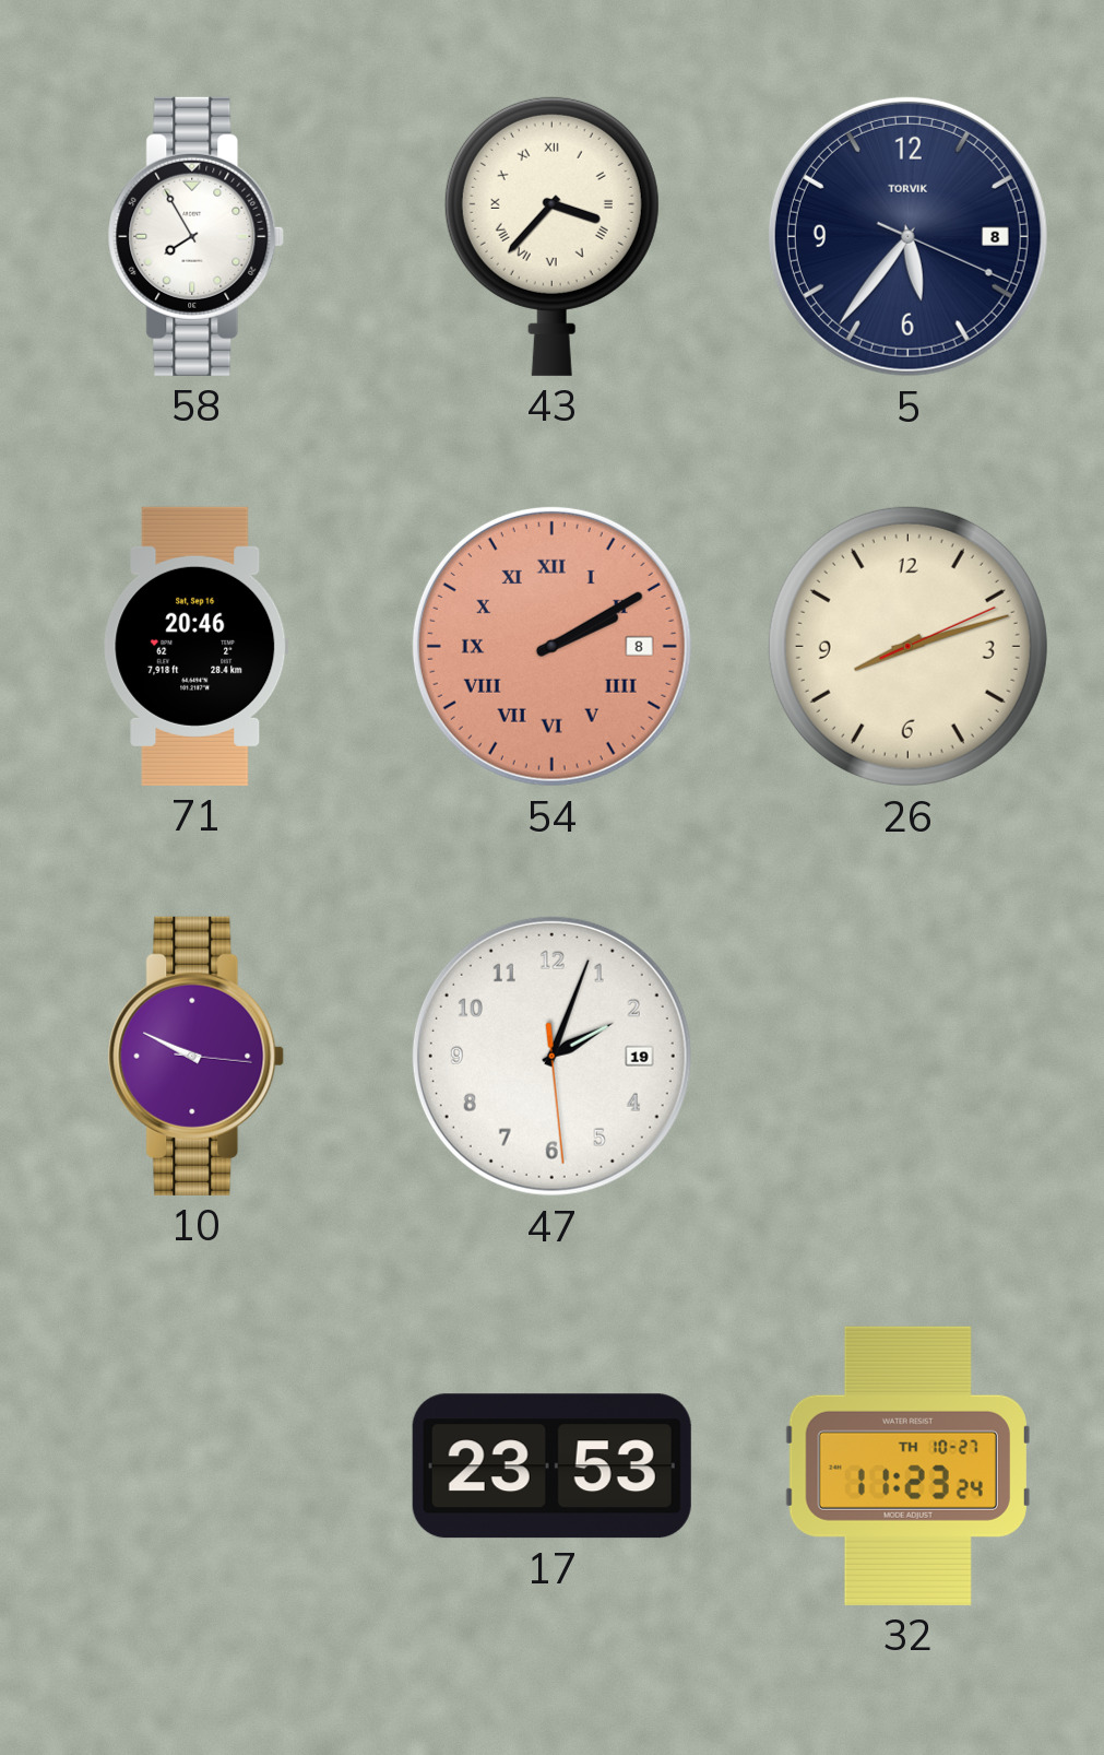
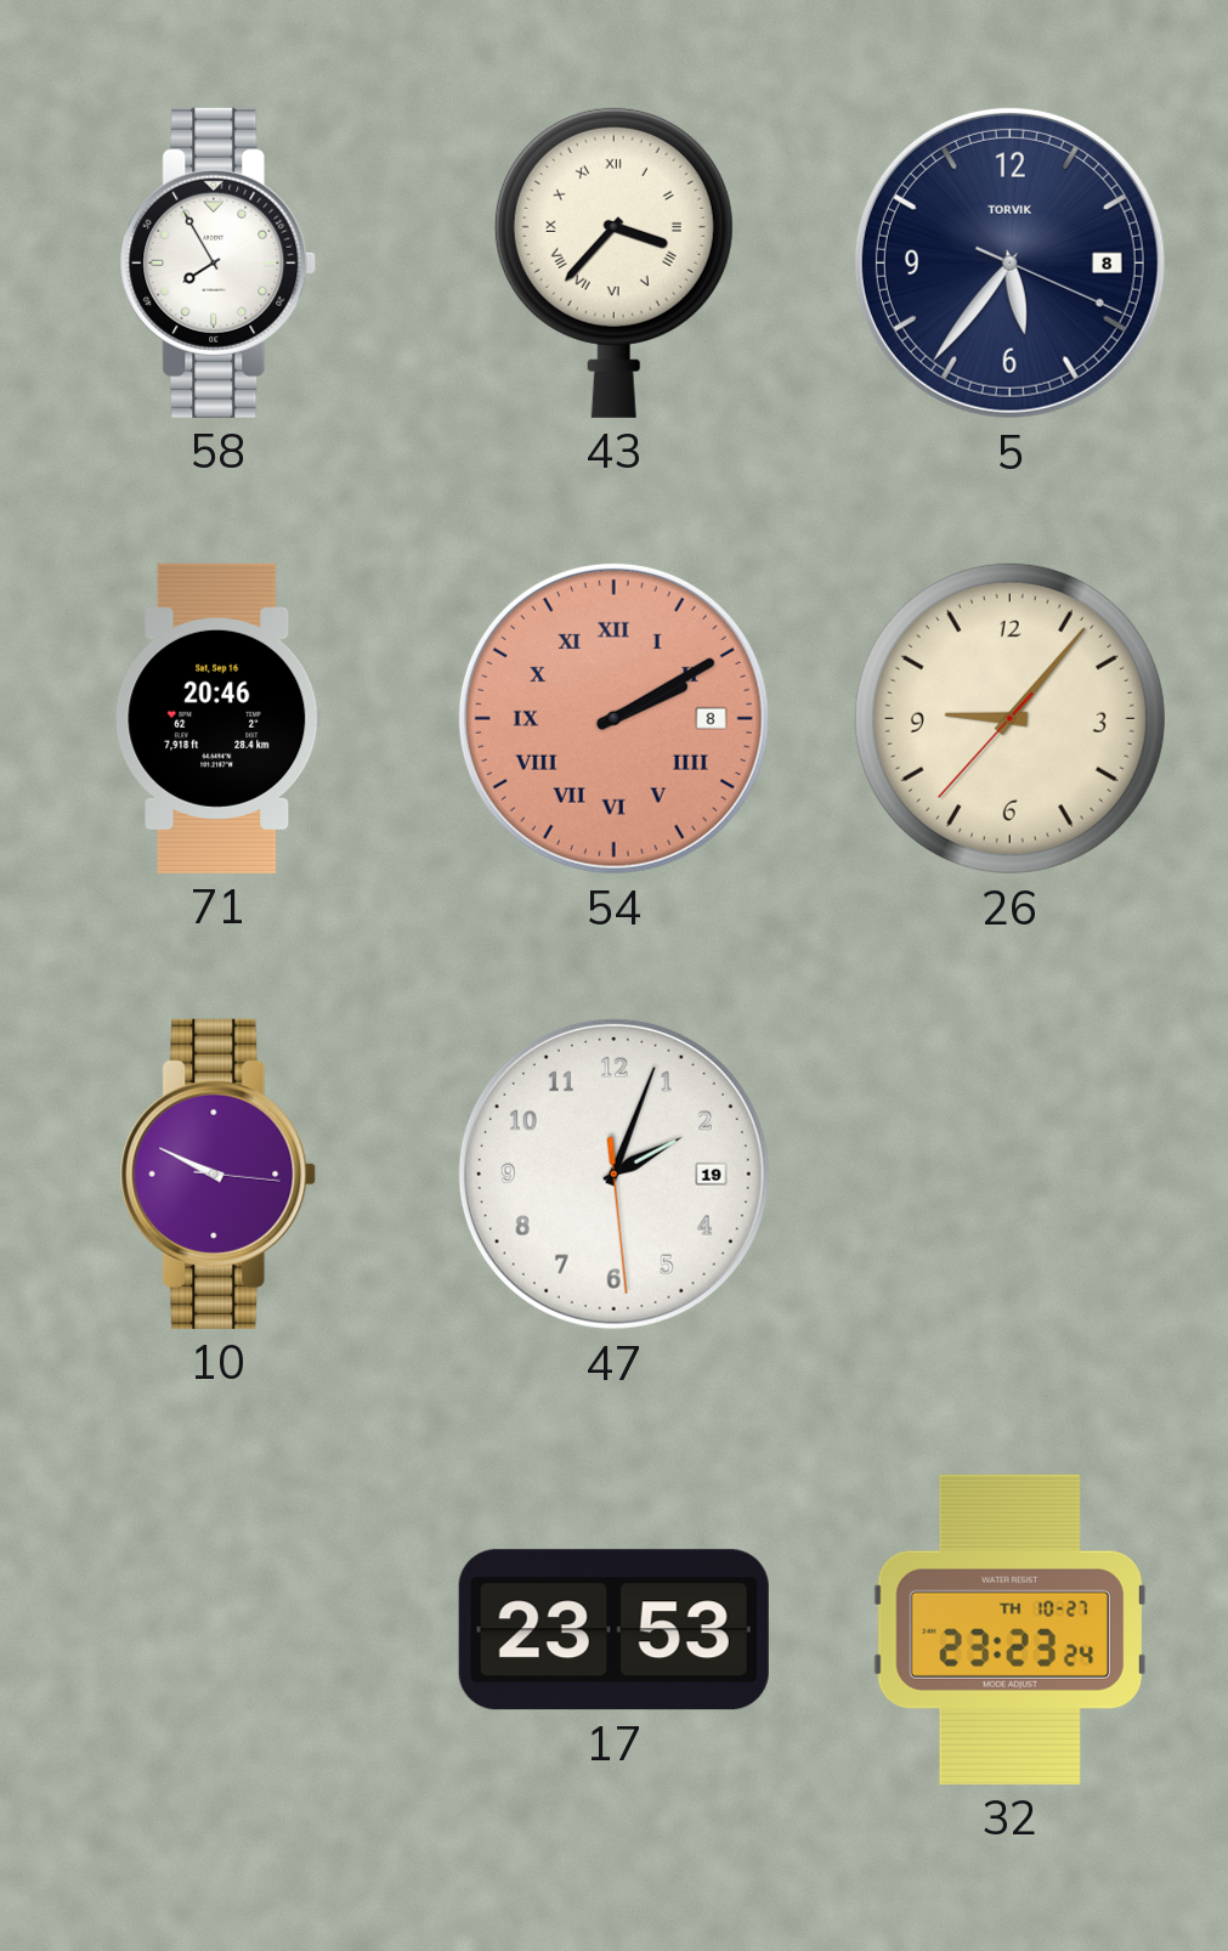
26: 8:12 -> 9:06 (1009, 718)
32: 11:23 -> 23:23 (1009, 1629)
